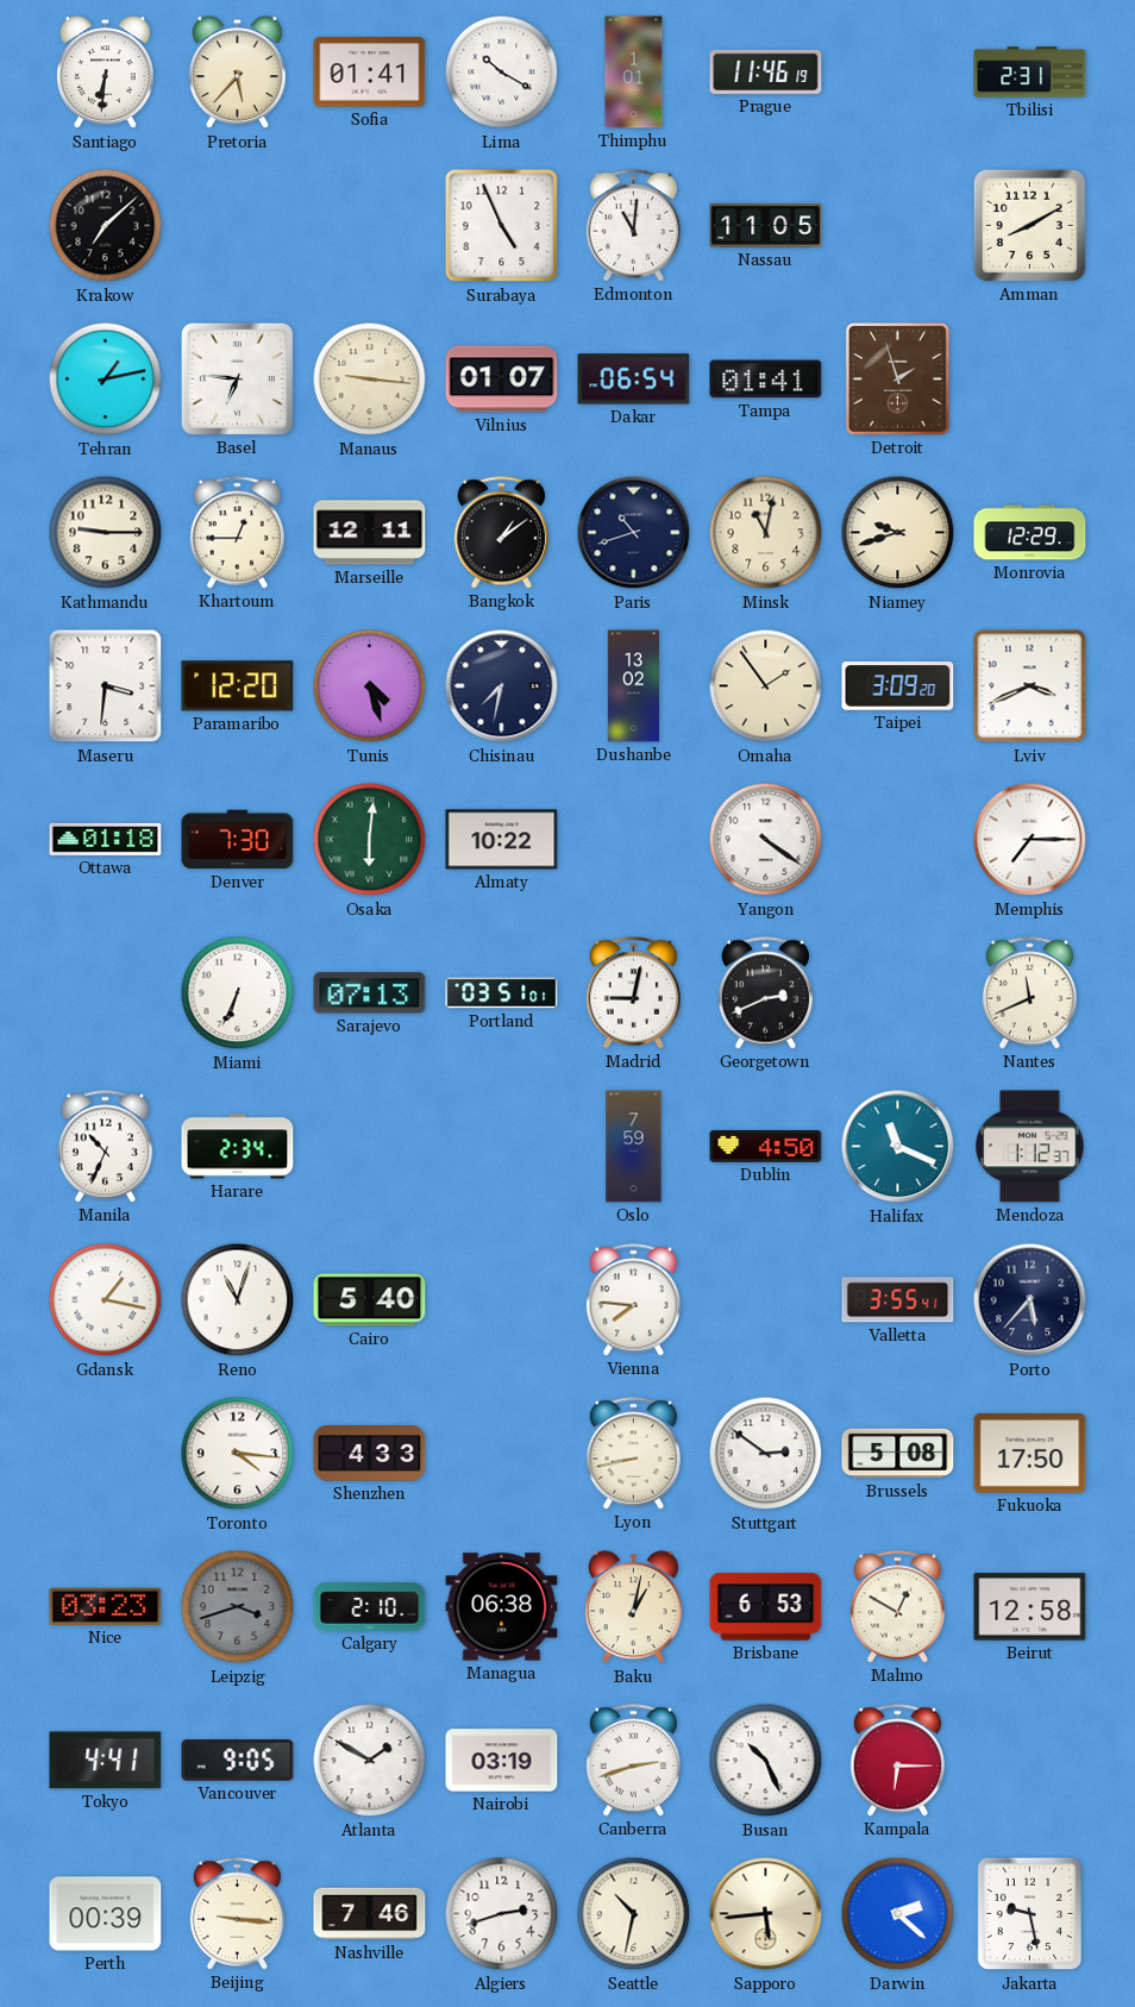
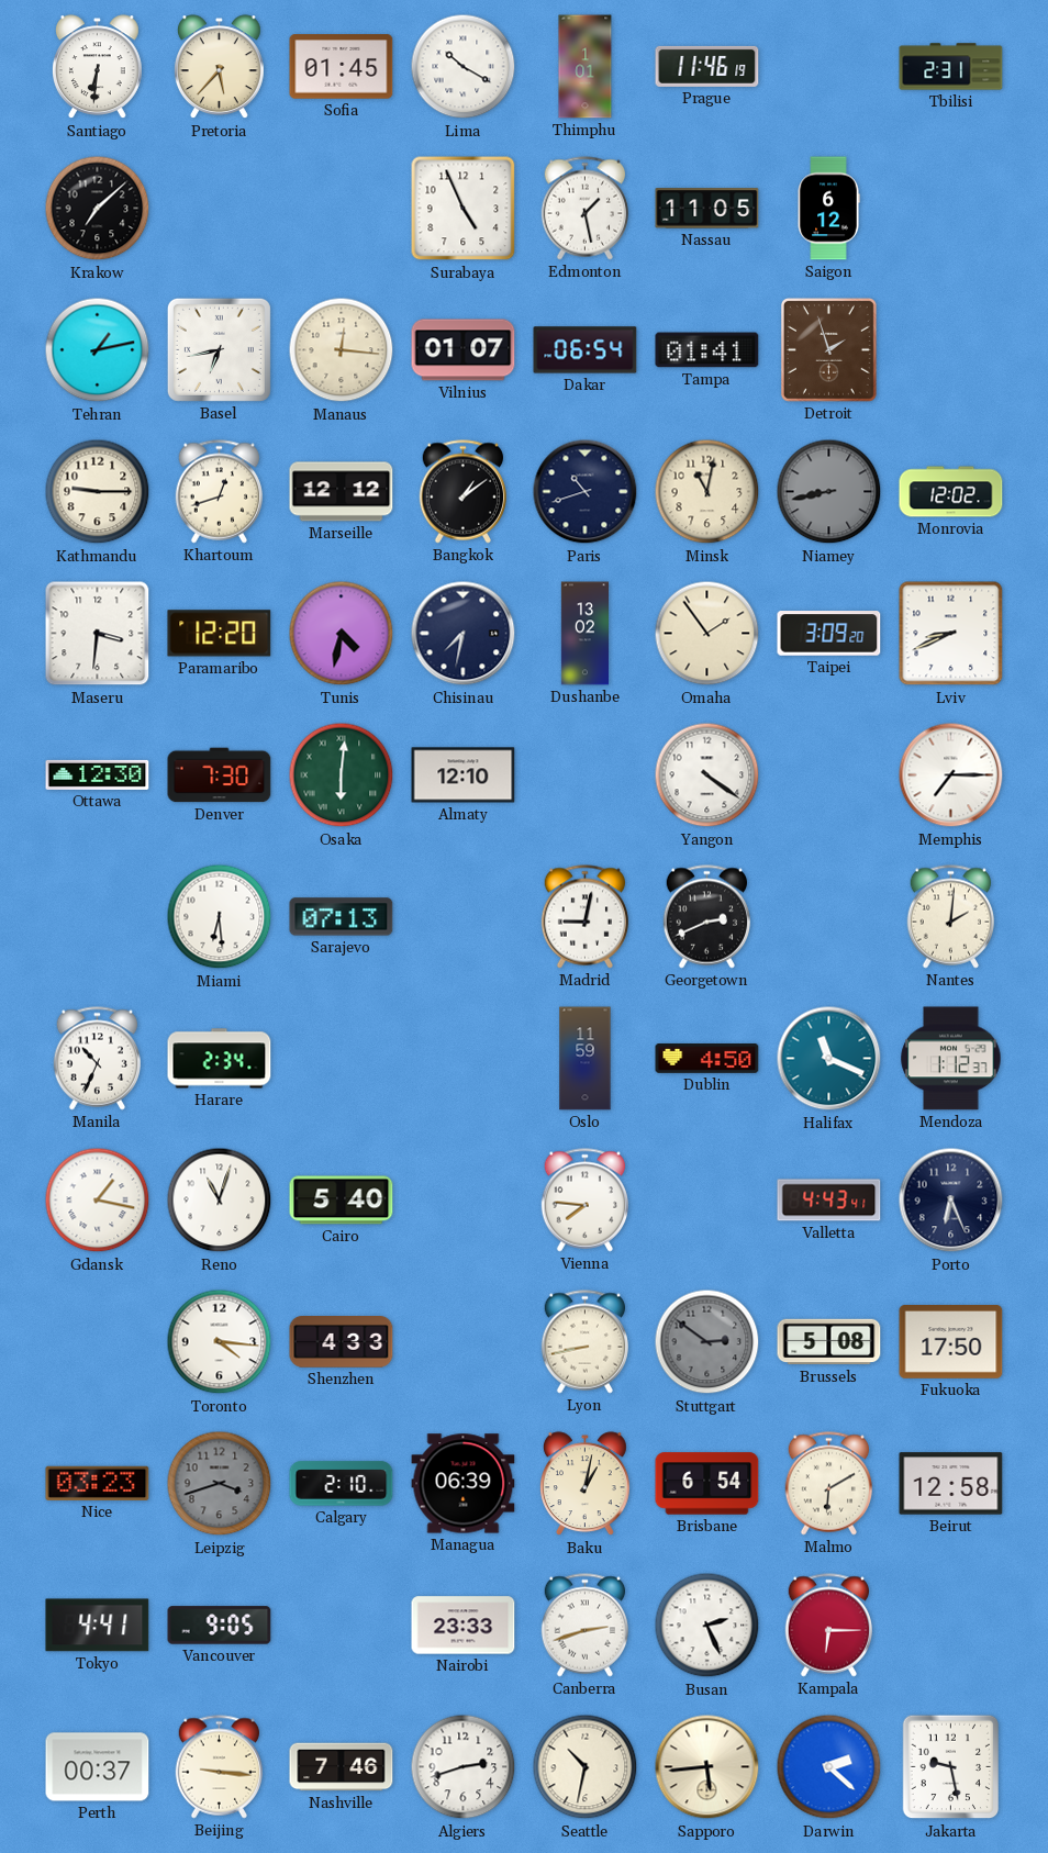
Sofia: 01:41 -> 01:45 (342, 67)
Edmonton: 11:01 -> 1:28 (586, 209)
Saigon: none -> 6:12 (828, 209)
Amman: 8:10 -> none (1029, 225)
Basel: 6:46 -> 6:43 (219, 349)
Manaus: 9:16 -> 12:16 (342, 350)
Khartoum: 12:45 -> 12:42 (220, 492)
Marseille: 12:11 -> 12:12 (342, 492)
Niamey: 9:42 -> 8:43 (829, 492)
Niamey dial: cream -> grey (829, 492)
Monrovia: 12:29 -> 12:02 (951, 492)
Tunis: 4:27 -> 4:32 (342, 634)
Lviv: 3:41 -> 8:41 (951, 634)
Ottawa: 01:18 -> 12:30 (98, 774)
Almaty: 10:22 -> 12:10 (464, 775)
Miami: 6:34 -> 6:29 (220, 917)
Portland: 03:51 -> none (502, 993)
Nantes: 11:41 -> 2:01 (951, 917)
Oslo: 7:59 -> 11:59 (586, 1059)
Valletta: 3:55 -> 4:43 (829, 1201)
Porto: 5:37 -> 6:26 (951, 1201)
Stuttgart dial: white -> grey (707, 1342)
Managua: 06:38 -> 06:39 (464, 1484)
Brisbane: 6:53 -> 6:54 (707, 1484)
Malmo: 12:50 -> 6:10 (829, 1484)
Atlanta: 1:50 -> none (370, 1761)
Nairobi: 03:19 -> 23:33 (464, 1626)
Busan: 10:26 -> 2:26 (707, 1626)
Perth: 00:39 -> 00:37 (98, 1767)
